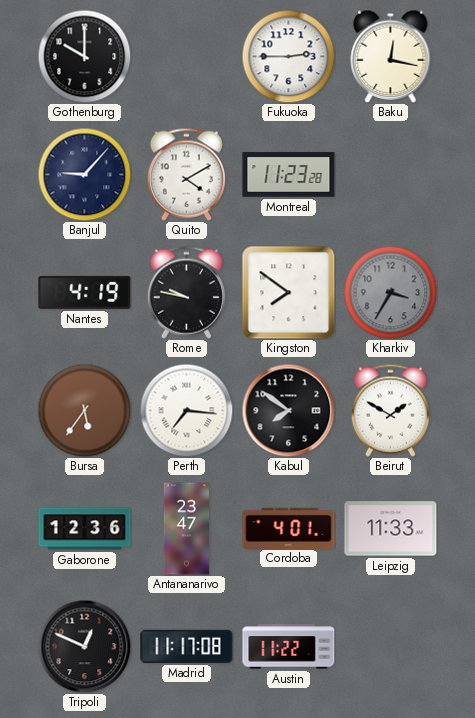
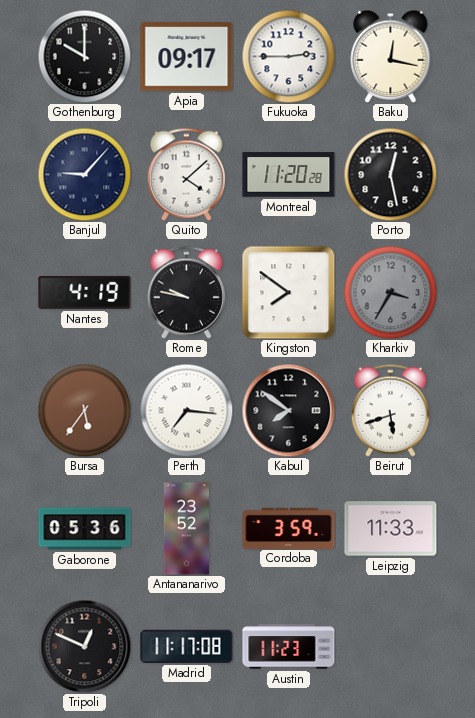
Apia: none -> 09:17 (187, 57)
Quito: 4:10 -> 4:08 (186, 174)
Montreal: 11:23 -> 11:20 (289, 175)
Porto: none -> 12:28 (390, 174)
Beirut: 1:50 -> 5:42 (390, 410)
Gaborone: 12:36 -> 05:36 (85, 529)
Antananarivo: 23:47 -> 23:52 (186, 529)
Cordoba: 4:01 -> 3:59 (289, 528)
Austin: 11:22 -> 11:23 (289, 647)
